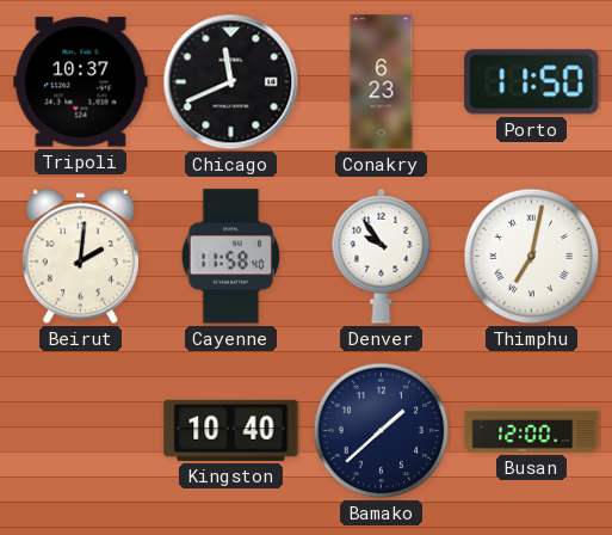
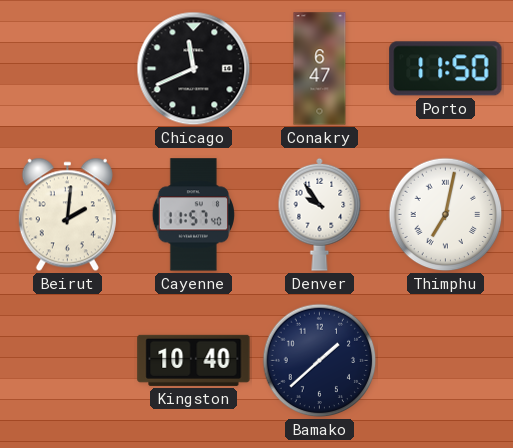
Tripoli: 10:37 -> none (81, 82)
Conakry: 6:23 -> 6:47 (320, 69)
Cayenne: 11:58 -> 11:57 (193, 215)
Busan: 12:00 -> none (532, 430)
